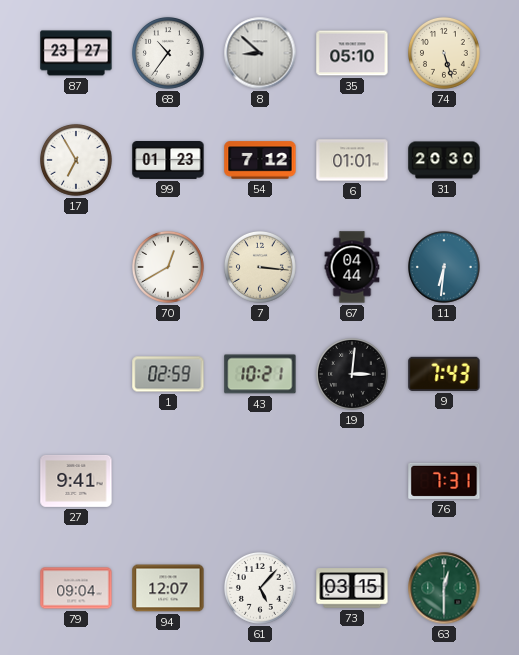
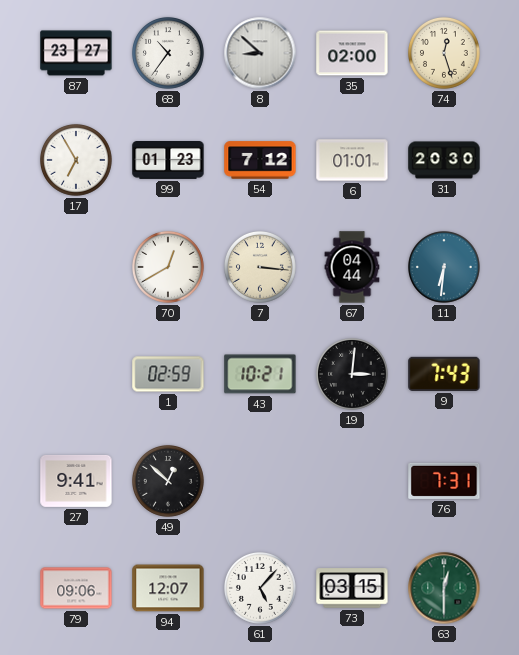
35: 05:10 -> 02:00 (352, 53)
74: 5:27 -> 12:27 (445, 53)
49: none -> 12:52 (169, 481)
79: 09:04 -> 09:06 (76, 588)
